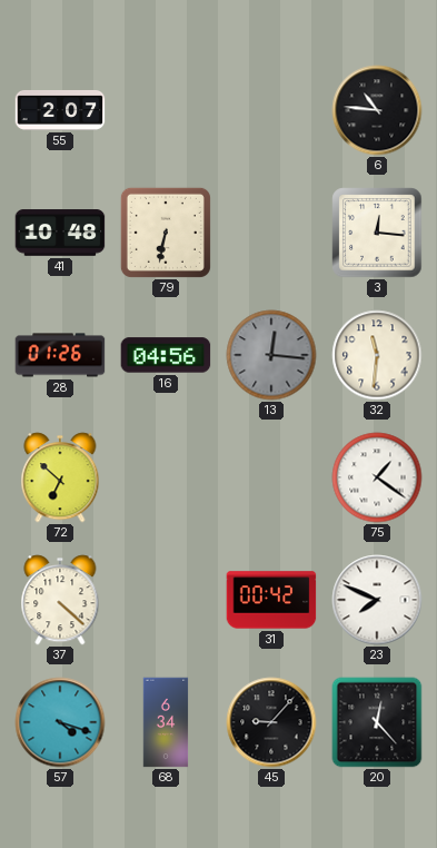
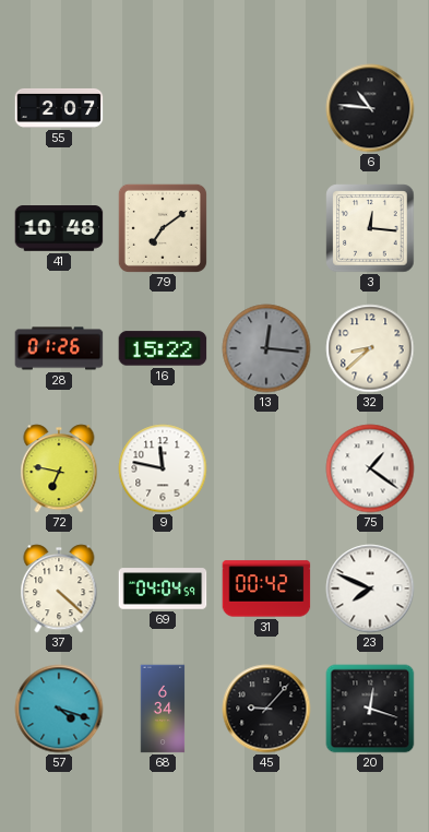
79: 6:32 -> 7:09 (163, 228)
16: 04:56 -> 15:22 (163, 348)
32: 11:31 -> 8:38 (370, 348)
72: 6:52 -> 6:47 (59, 468)
9: none -> 11:47 (163, 468)
69: none -> 04:04 (163, 589)
20: 12:23 -> 12:18 (370, 709)
